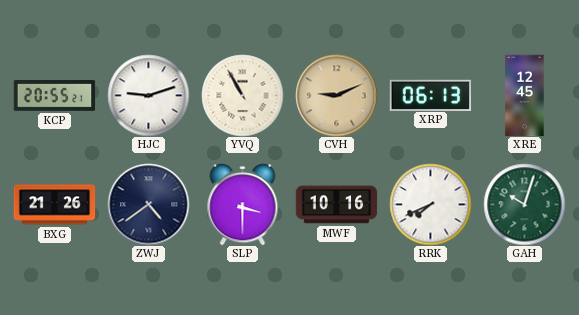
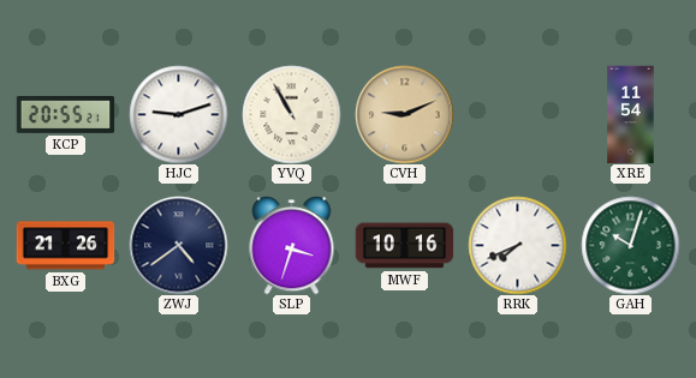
XRP: 06:13 -> none (430, 95)
XRE: 12:45 -> 11:54 (631, 114)
SLP: 3:30 -> 3:33 (292, 246)
